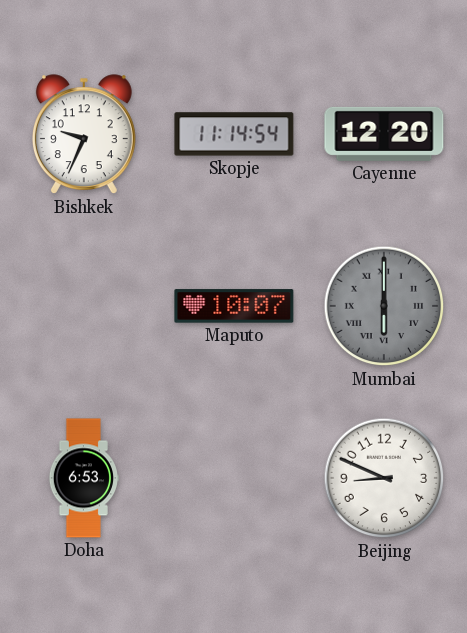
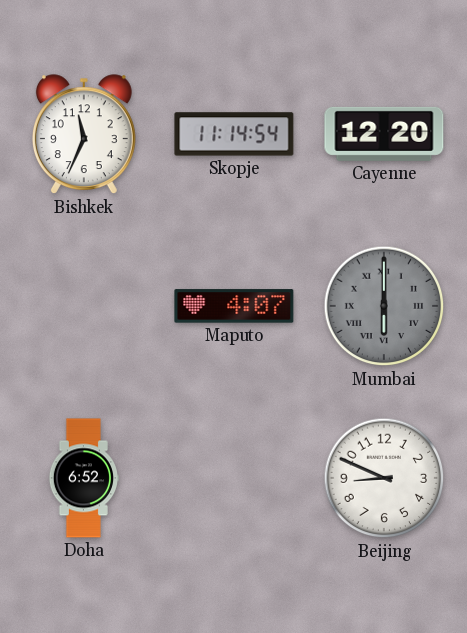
Bishkek: 9:34 -> 11:34 (84, 135)
Maputo: 10:07 -> 4:07 (234, 306)
Doha: 6:53 -> 6:52 (83, 478)
